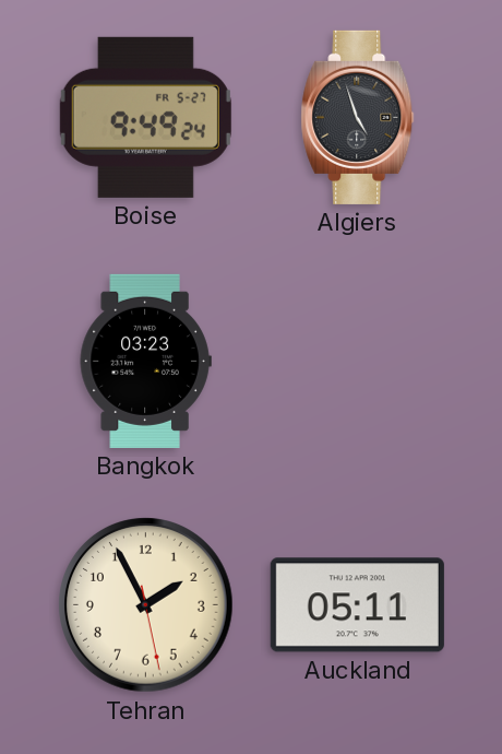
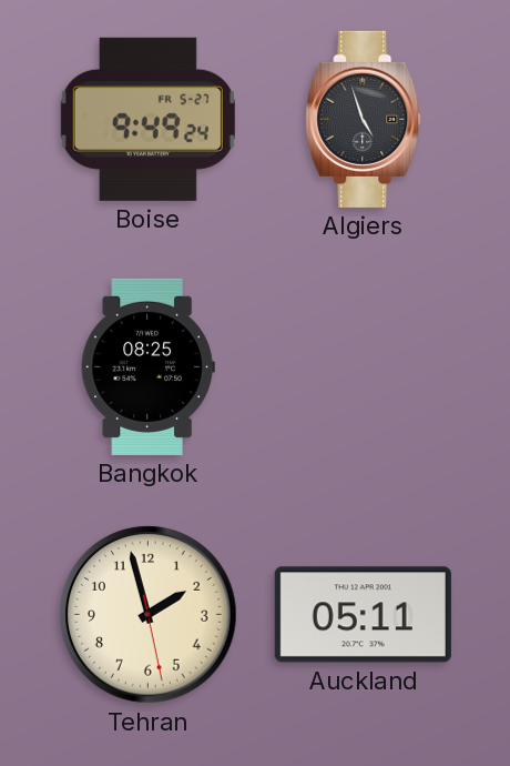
Bangkok: 03:23 -> 08:25 (147, 366)
Tehran: 1:55 -> 1:57 (149, 615)
